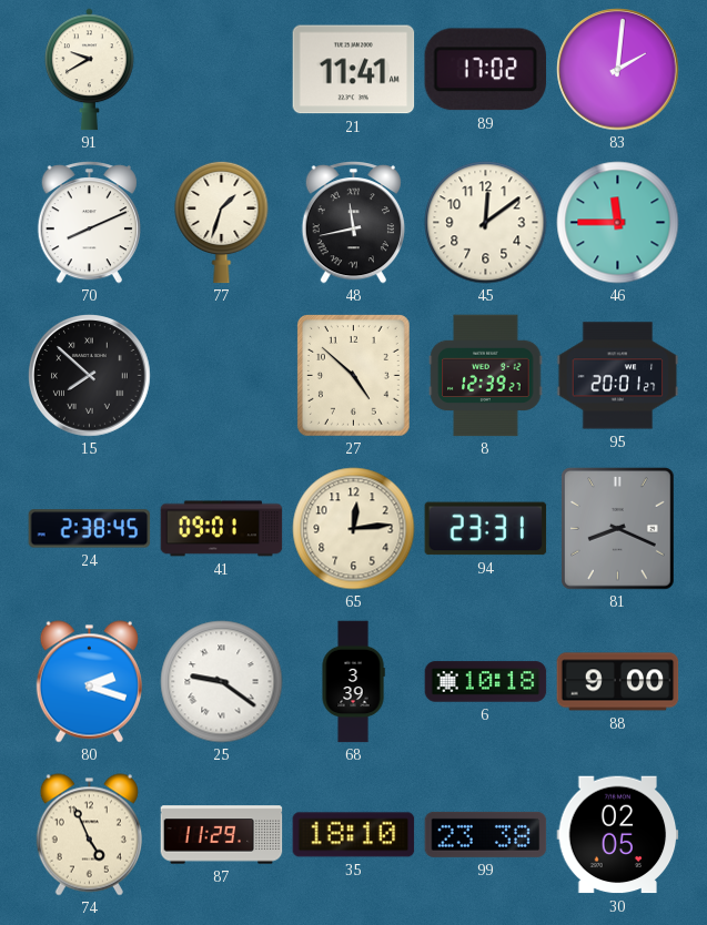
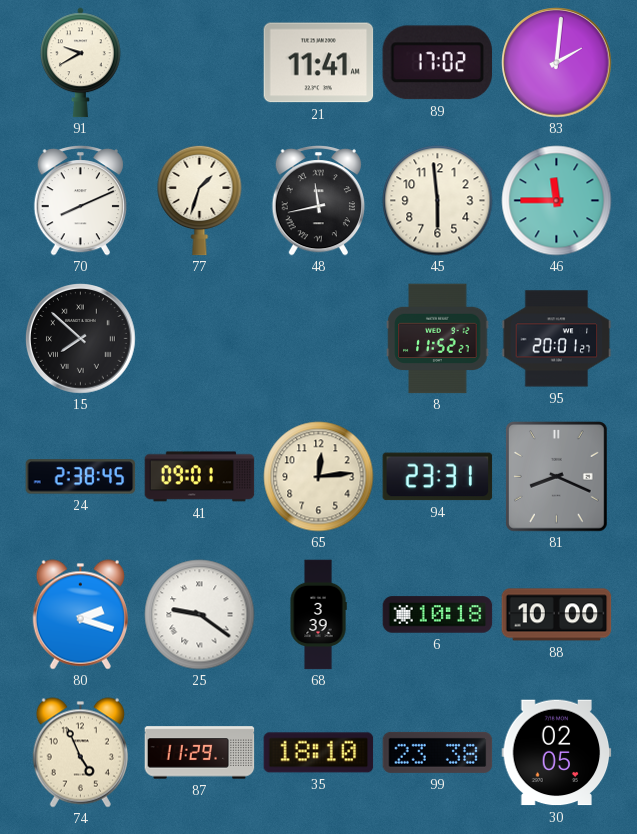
45: 12:09 -> 5:59 (438, 201)
27: 4:52 -> none (354, 376)
8: 12:39 -> 11:52 (438, 339)
88: 9:00 -> 10:00 (557, 615)
